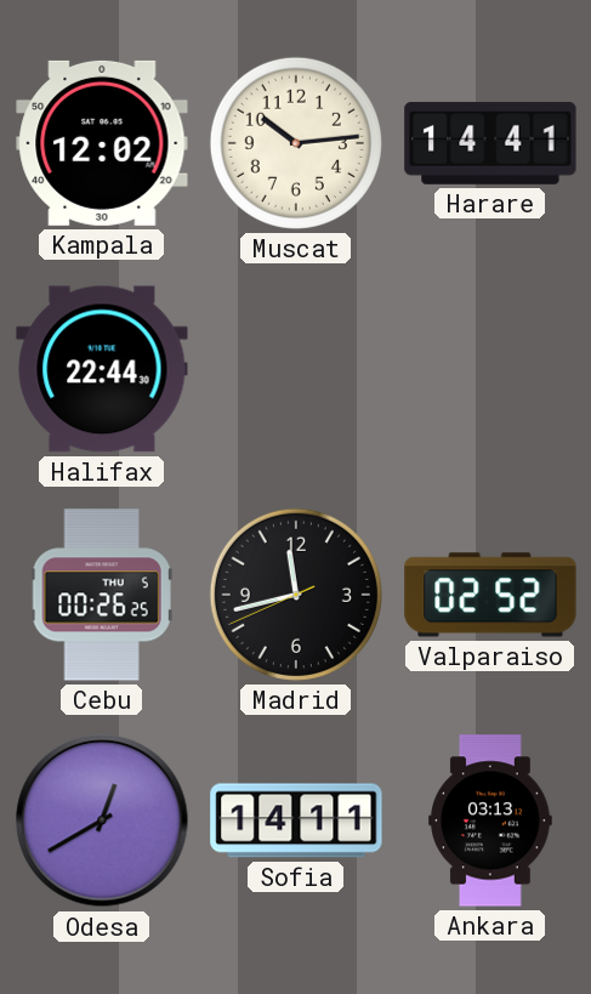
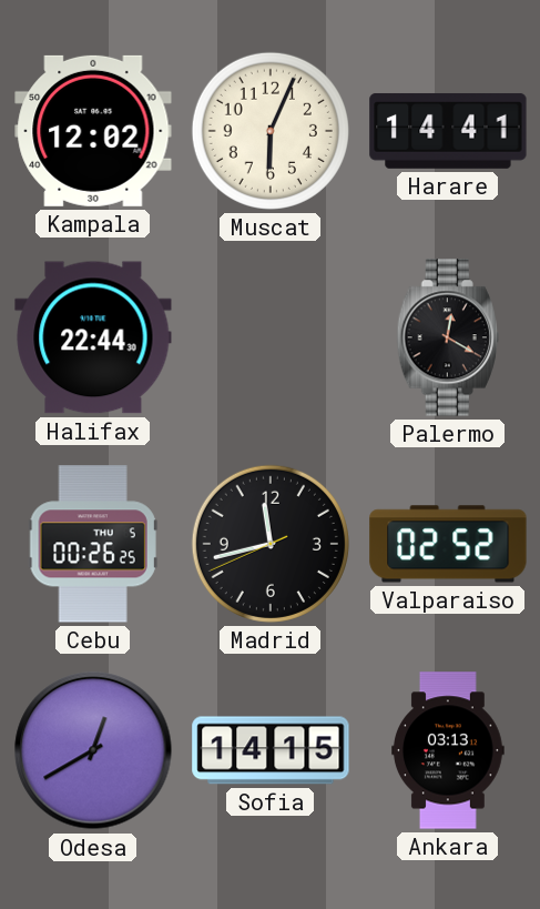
Muscat: 10:14 -> 6:04 (271, 131)
Palermo: none -> 12:20 (448, 337)
Sofia: 14:11 -> 14:15 (271, 750)
